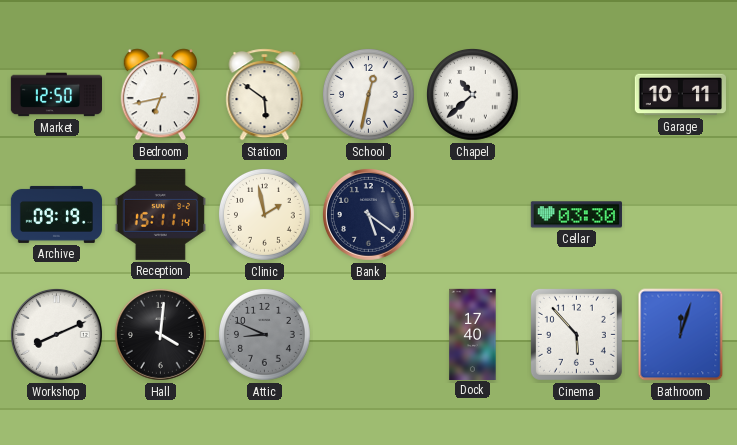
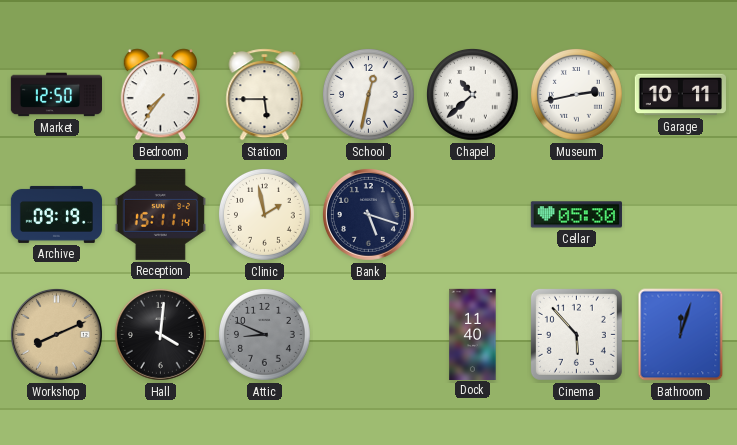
Bedroom: 6:43 -> 7:36 (160, 95)
Station: 5:51 -> 5:45 (265, 95)
Museum: none -> 2:43 (577, 95)
Bank: 5:21 -> 5:18 (368, 214)
Cellar: 03:30 -> 05:30 (576, 215)
Workshop dial: white -> champagne (56, 334)
Dock: 17:40 -> 11:40 (473, 334)
